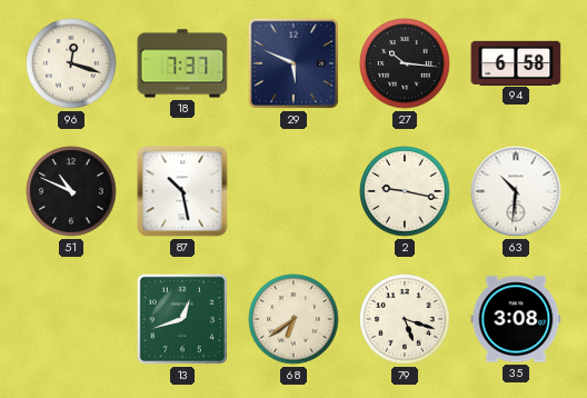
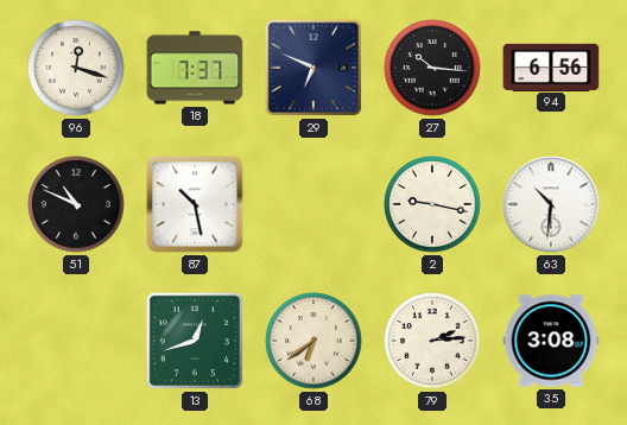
29: 5:49 -> 6:49 (313, 68)
94: 6:58 -> 6:56 (551, 66)
79: 5:18 -> 2:14 (432, 341)
